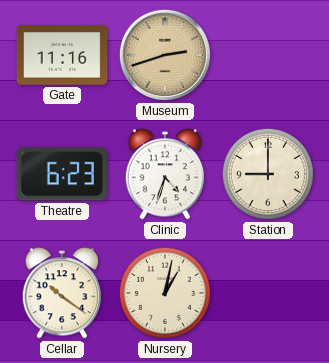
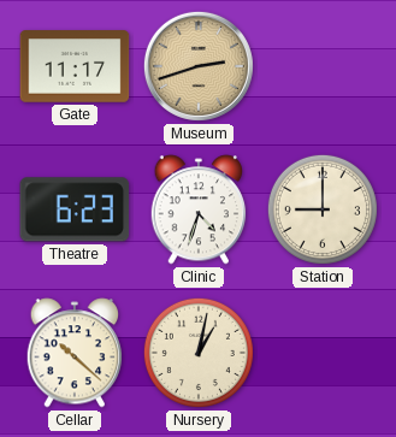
Gate: 11:16 -> 11:17 (75, 66)
Cellar: 10:21 -> 10:22 (75, 353)
